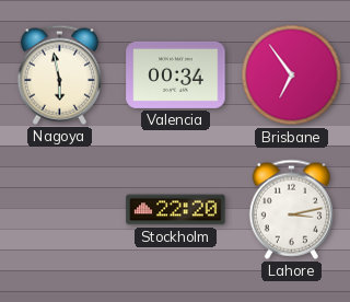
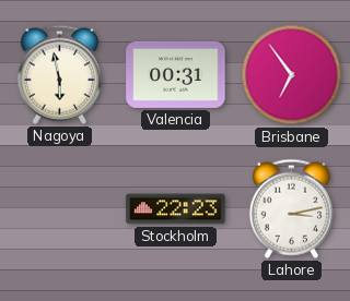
Valencia: 00:34 -> 00:31 (176, 74)
Stockholm: 22:20 -> 22:23 (176, 209)
